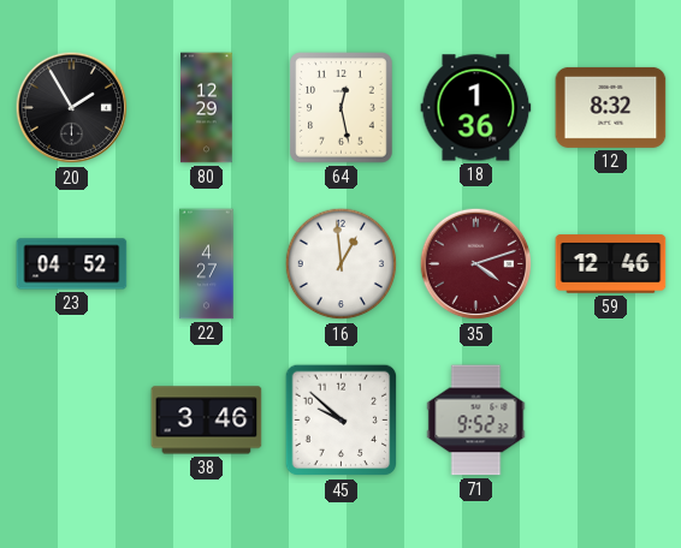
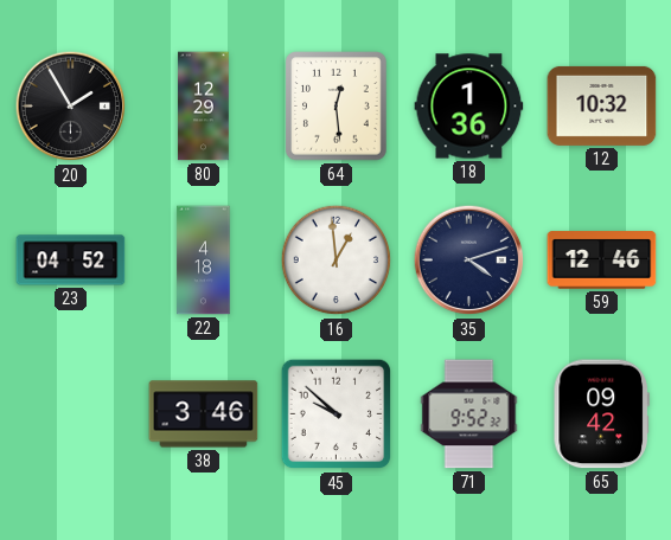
64: 12:28 -> 12:29 (337, 107)
12: 8:32 -> 10:32 (602, 105)
22: 4:27 -> 4:18 (204, 261)
35 dial: burgundy -> navy (469, 261)
65: none -> 09:42 (601, 414)
